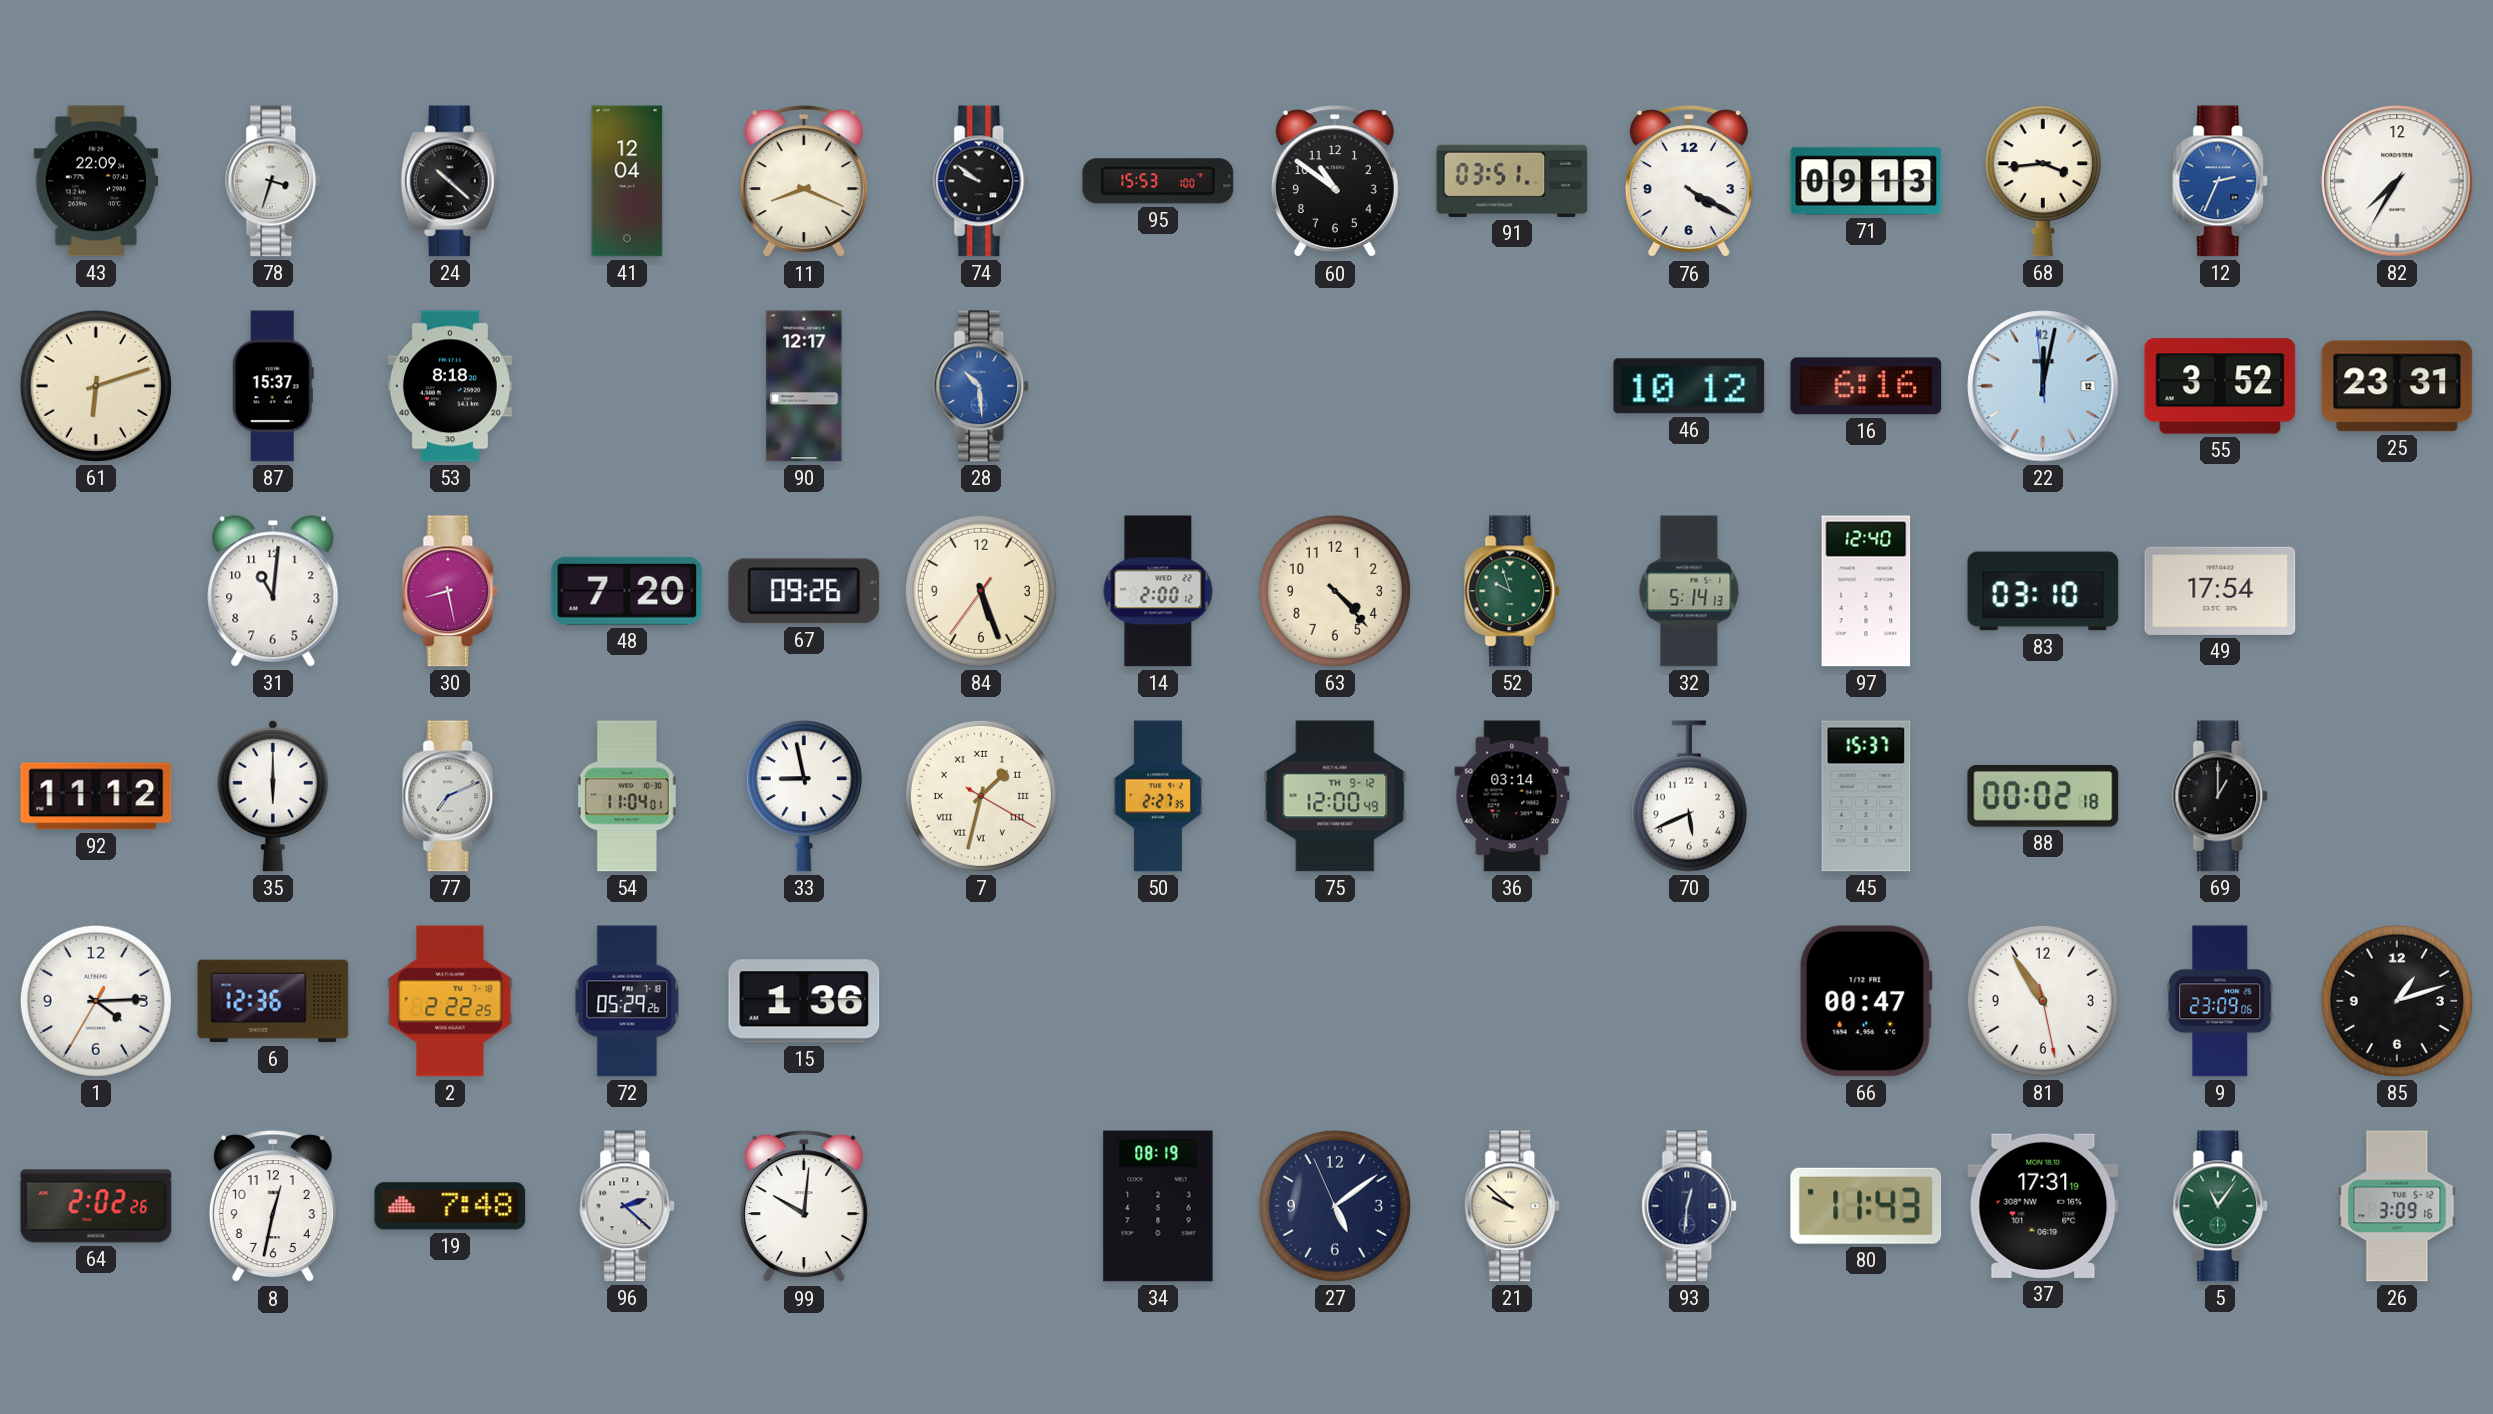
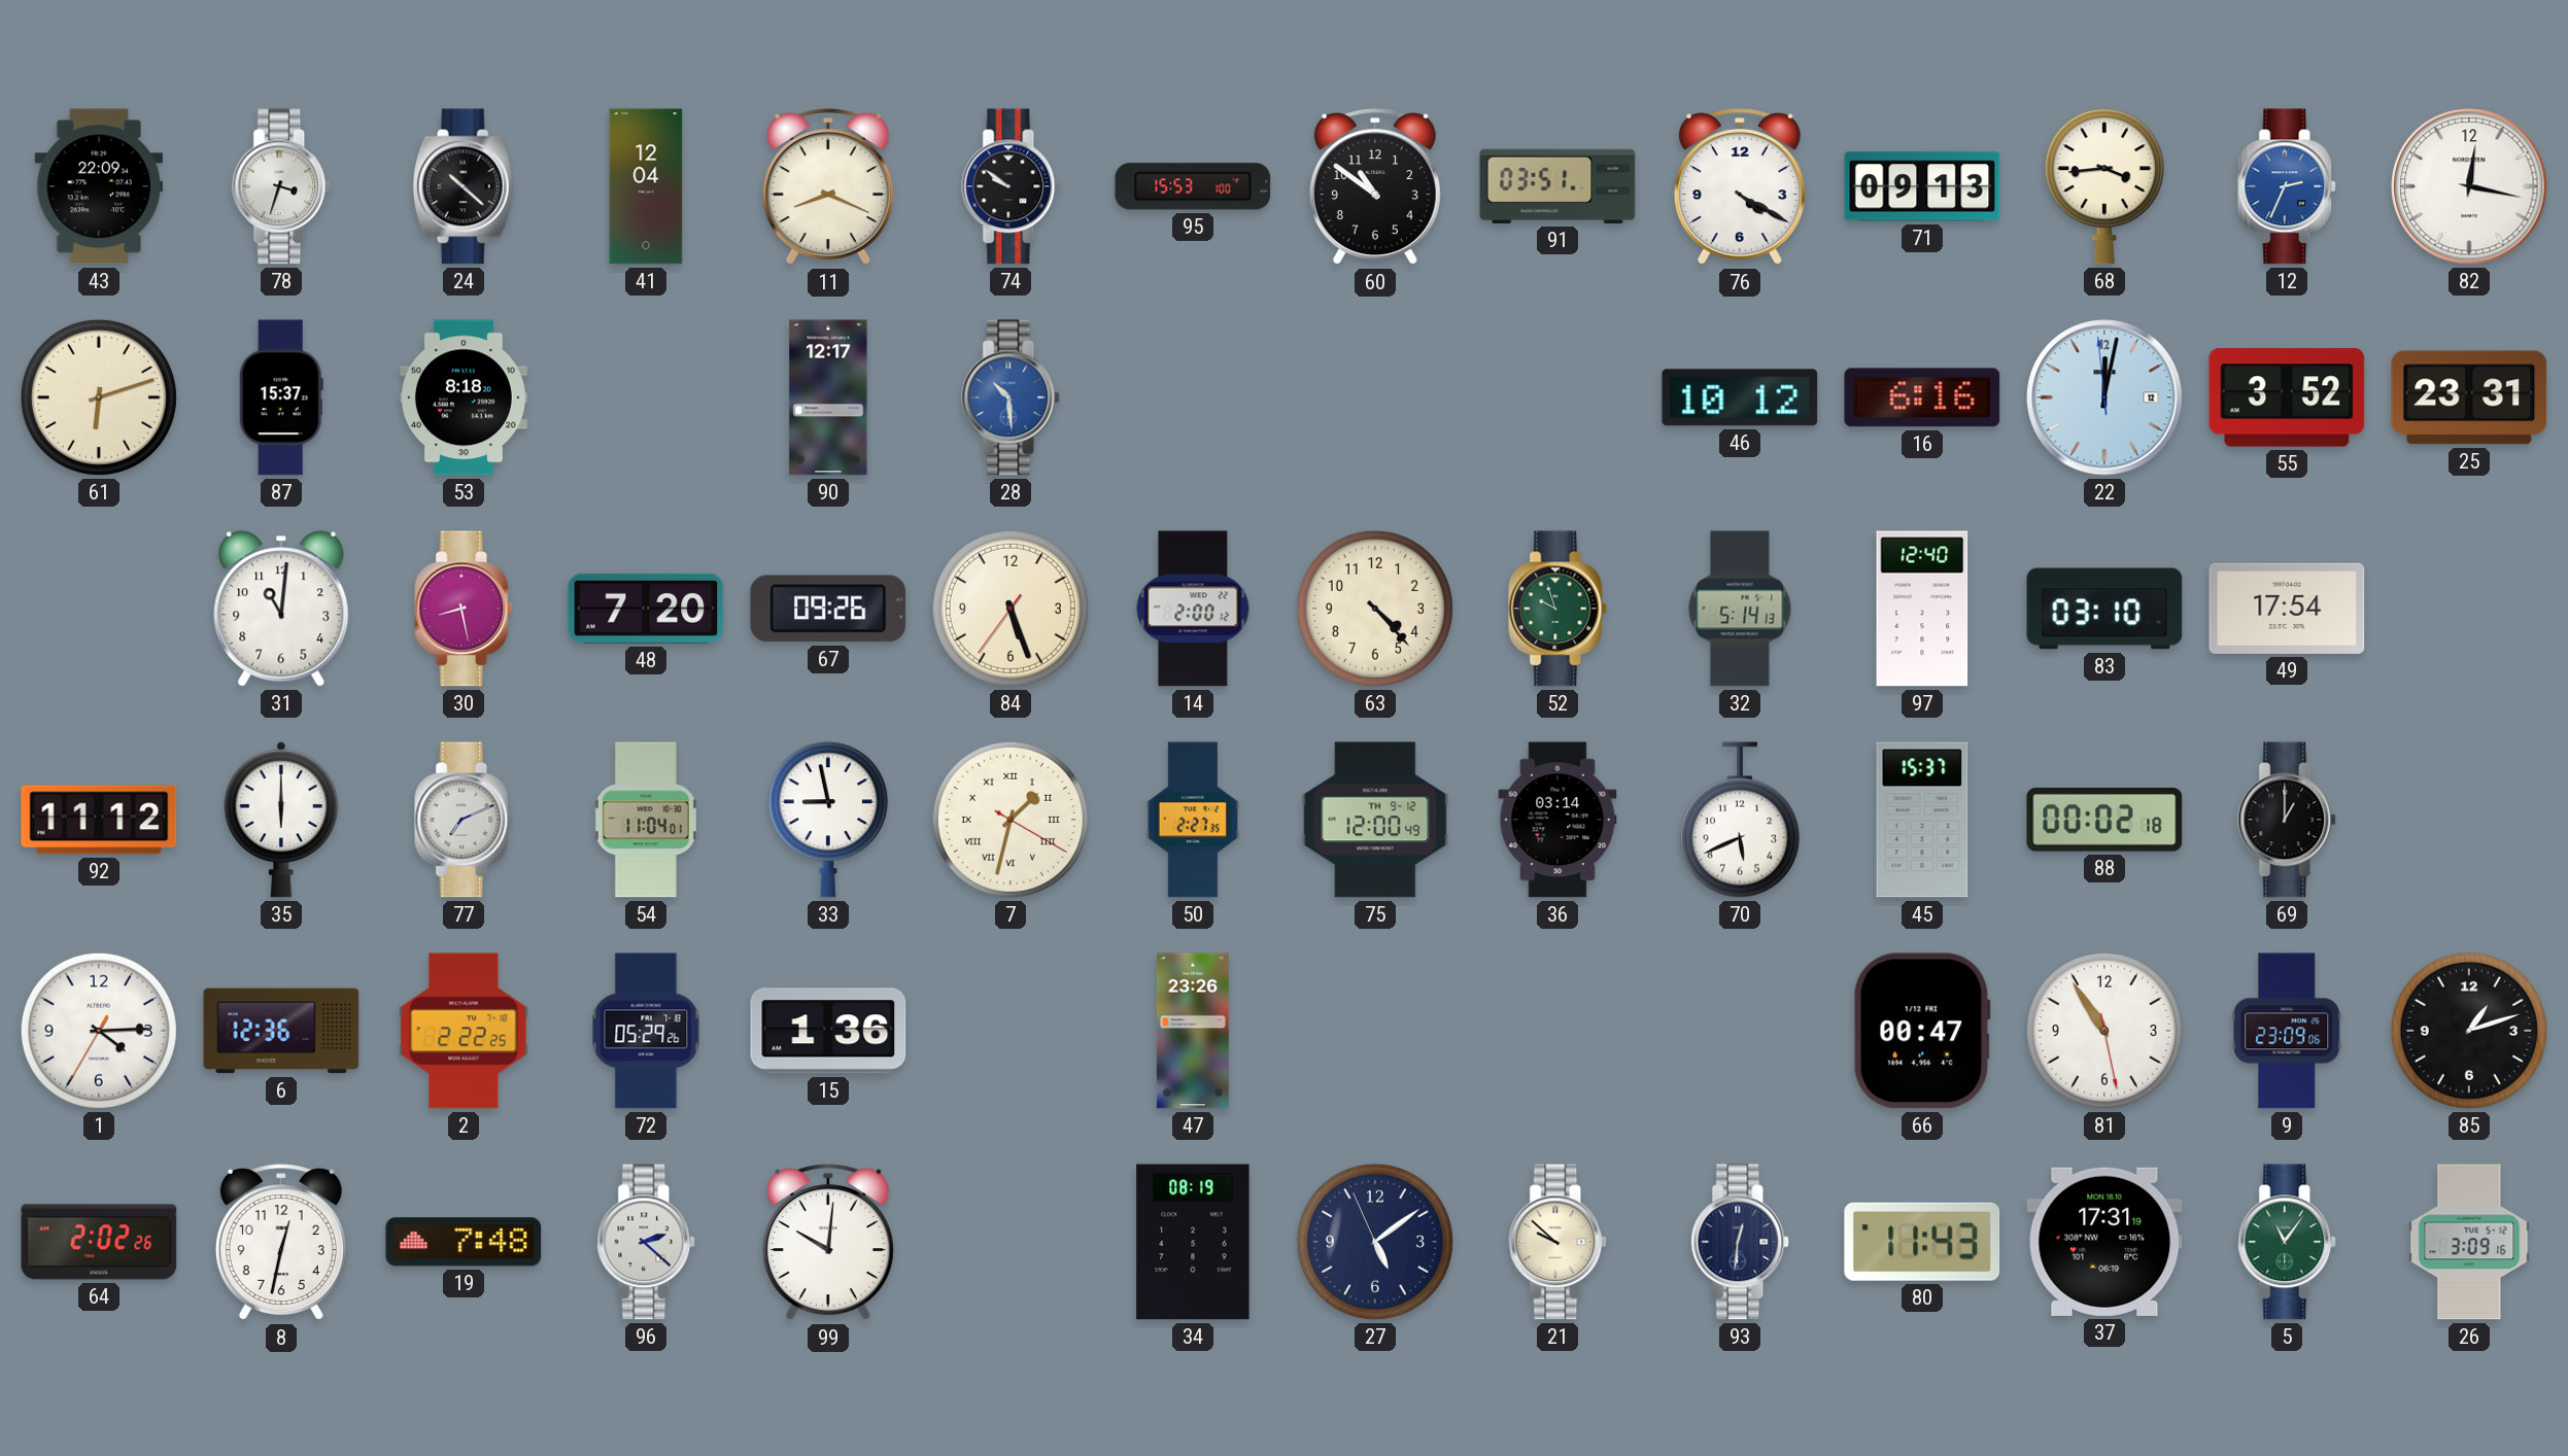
82: 7:35 -> 12:17 (2469, 186)
47: none -> 23:26 (1193, 1031)
